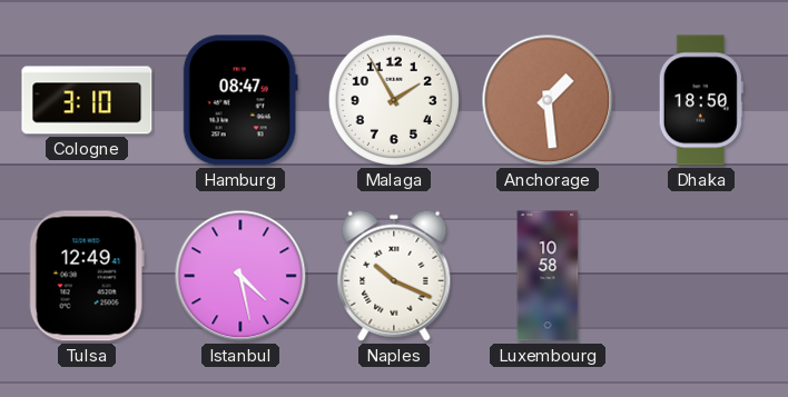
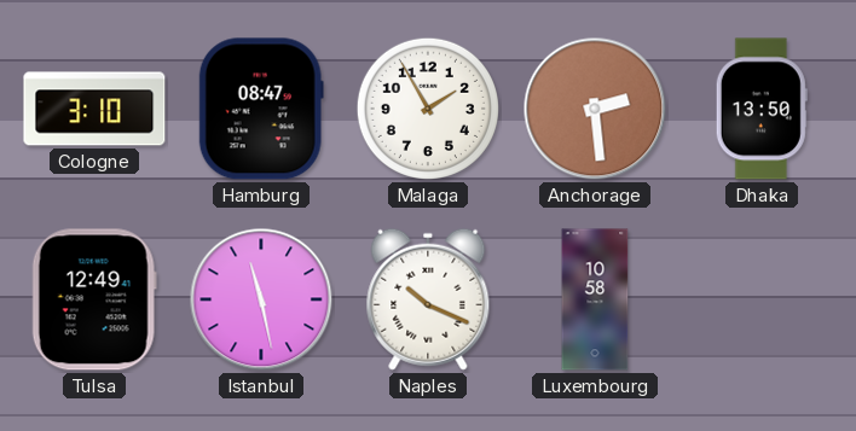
Anchorage: 1:29 -> 2:29 (595, 109)
Dhaka: 18:50 -> 13:50 (762, 109)
Istanbul: 4:28 -> 11:28 (261, 299)
